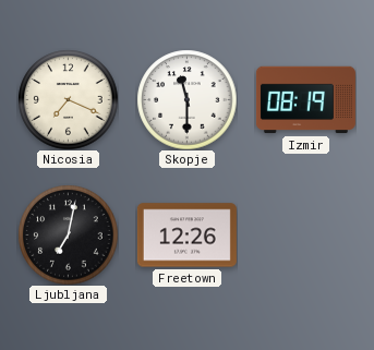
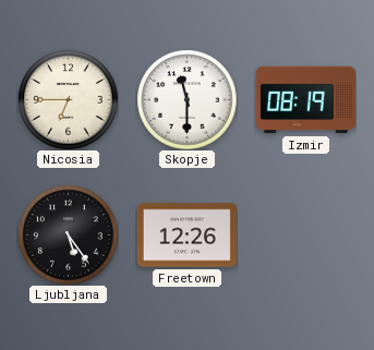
Nicosia: 7:19 -> 6:45 (68, 99)
Ljubljana: 7:02 -> 5:24 (68, 234)
